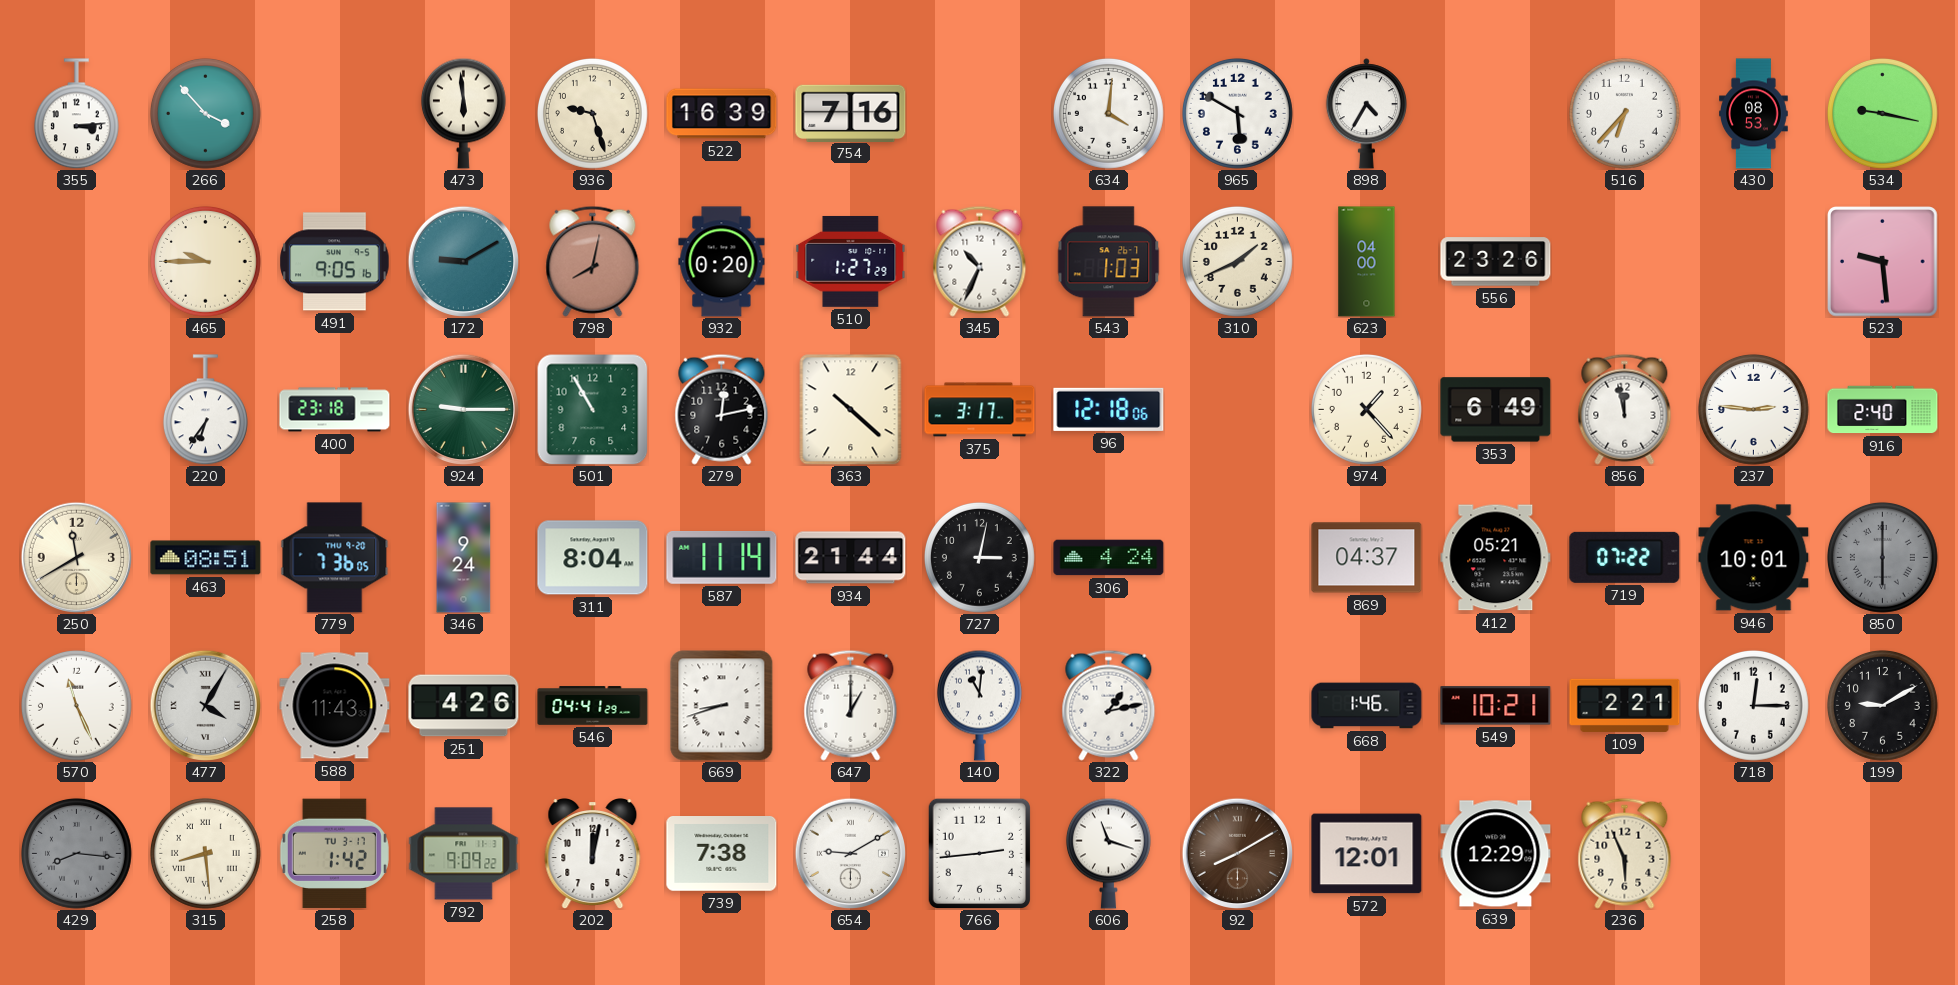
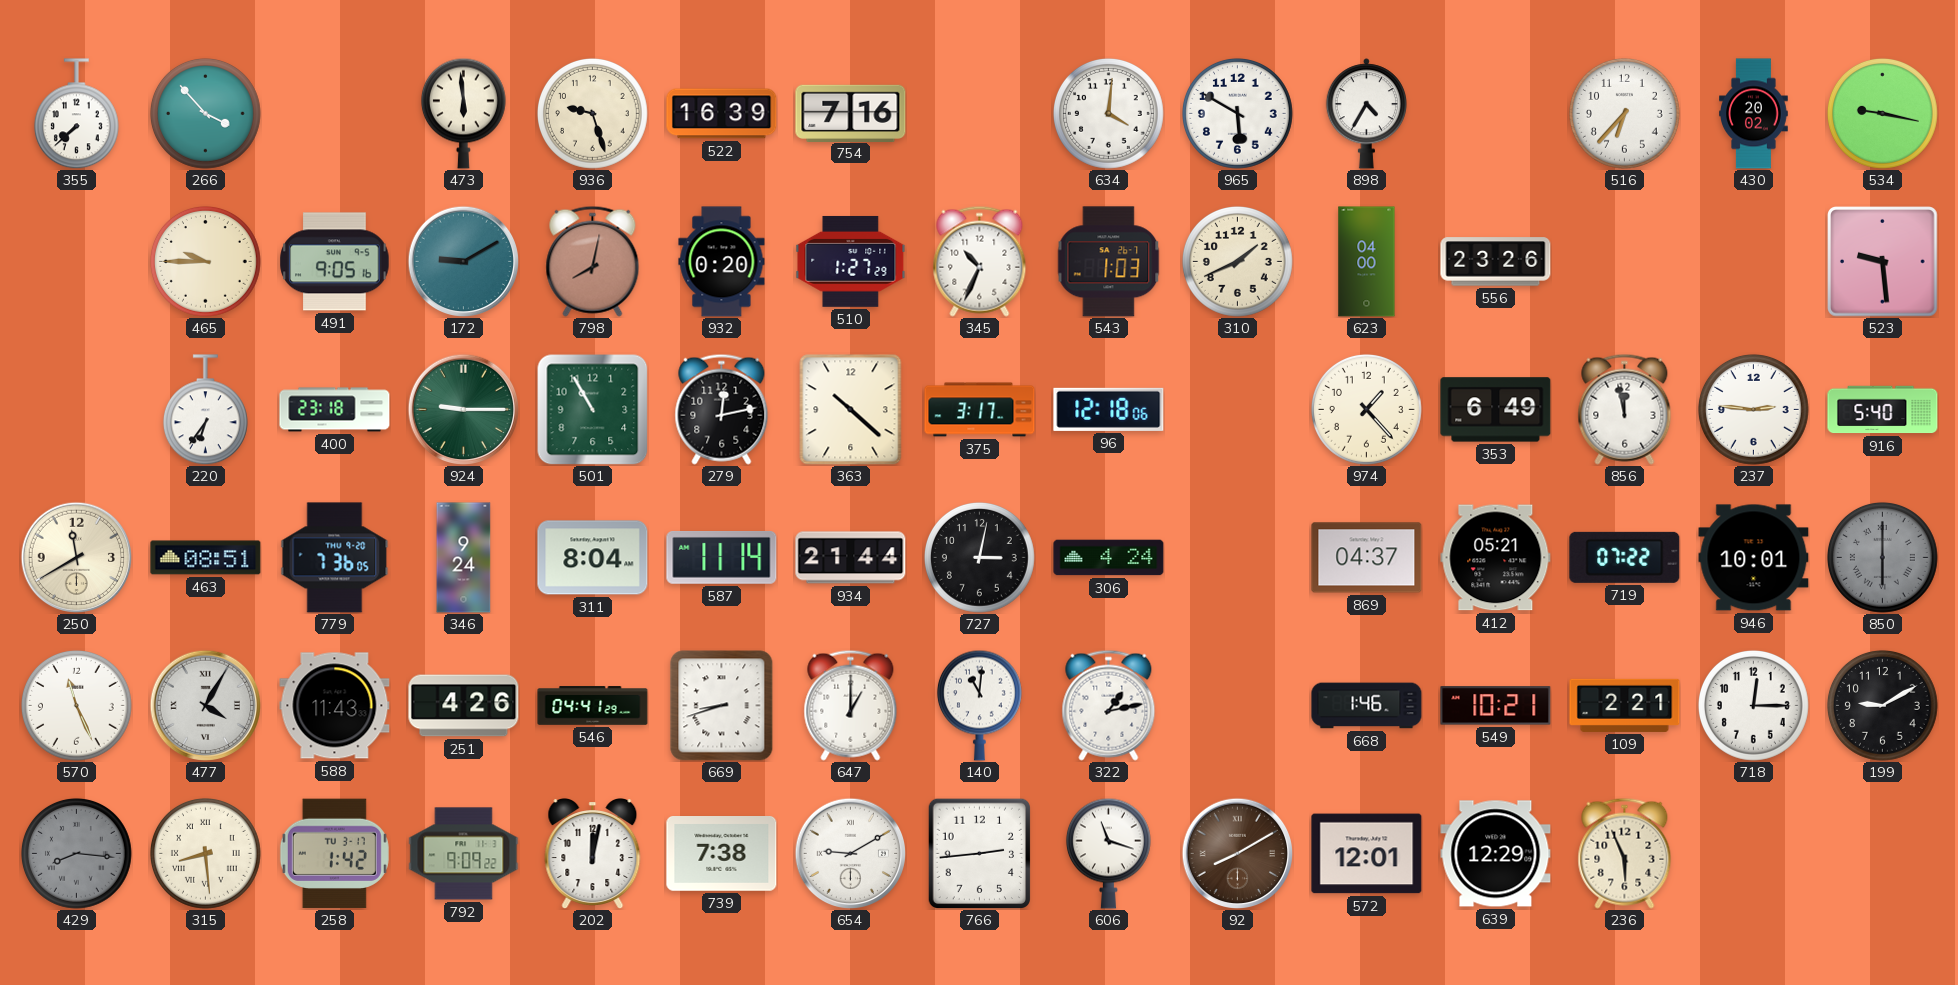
355: 3:14 -> 7:38 (76, 114)
430: 08:53 -> 20:02 (1754, 114)
916: 2:40 -> 5:40 (1883, 410)
